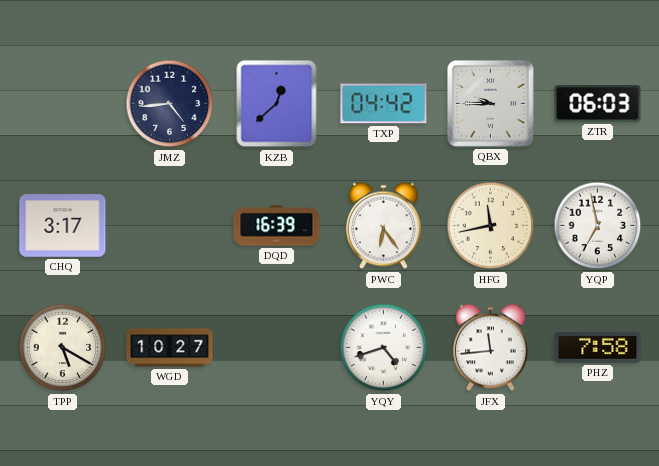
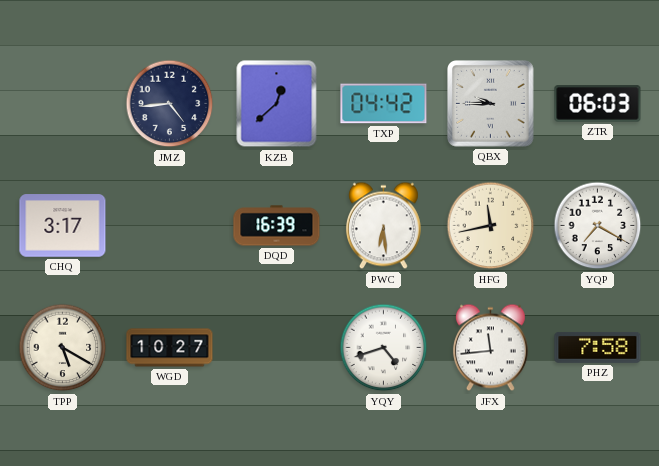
PWC: 6:24 -> 6:29 (383, 226)
YQP: 6:58 -> 7:20 (598, 226)
